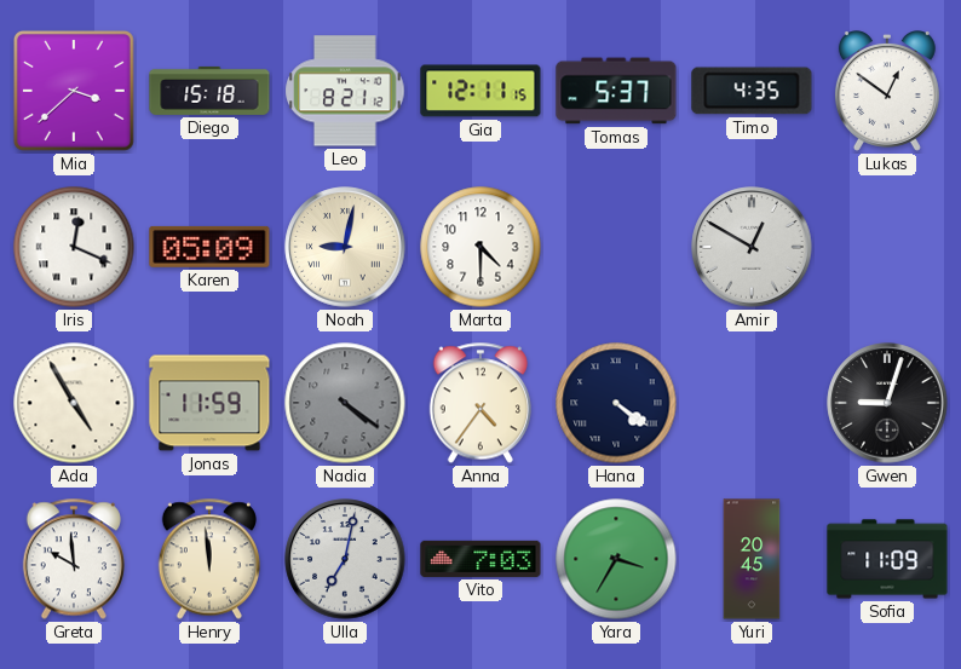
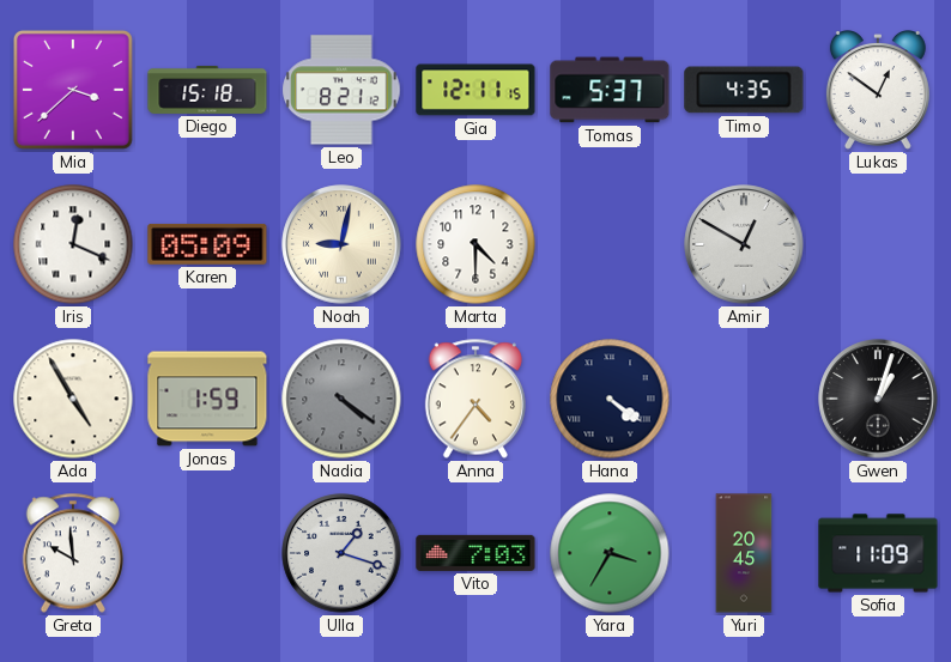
Jonas: 11:59 -> 1:59 (207, 399)
Gwen: 9:03 -> 1:03 (878, 399)
Henry: 11:59 -> none (209, 559)
Ulla: 7:02 -> 1:18 (341, 553)
